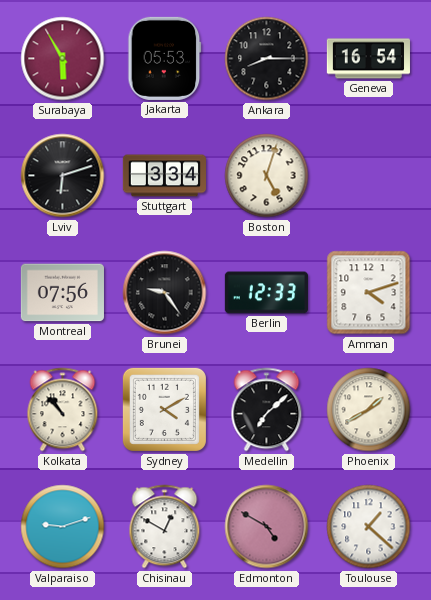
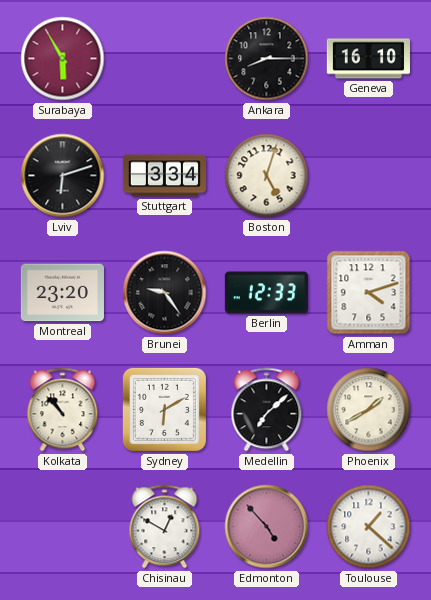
Jakarta: 05:53 -> none (165, 58)
Geneva: 16:54 -> 16:10 (368, 59)
Montreal: 07:56 -> 23:20 (62, 293)
Sydney: 4:10 -> 6:10 (164, 409)
Valparaiso: 9:12 -> none (63, 527)
Edmonton: 4:50 -> 4:53 (267, 527)
